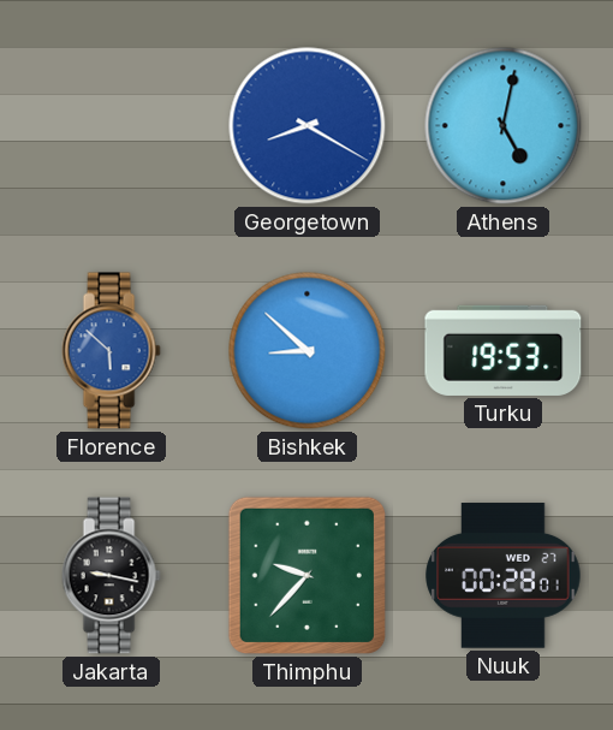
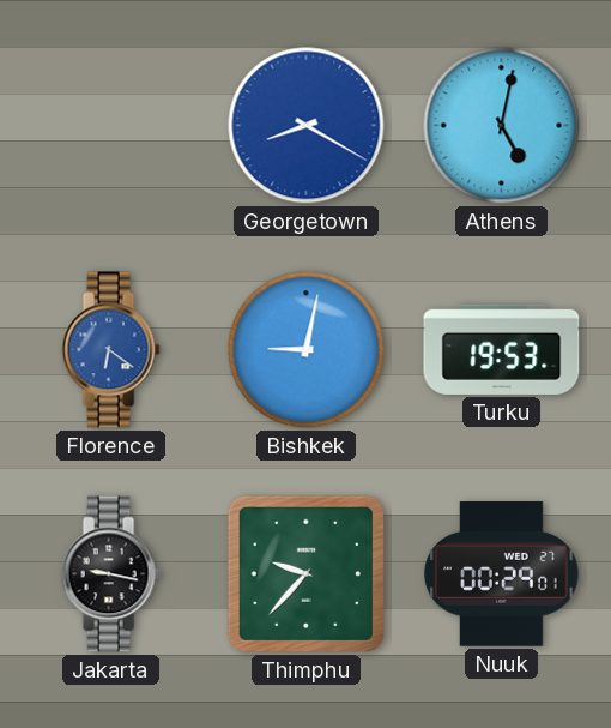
Florence: 5:52 -> 6:21 (110, 350)
Bishkek: 8:52 -> 9:02 (307, 350)
Nuuk: 00:28 -> 00:29 (502, 574)
